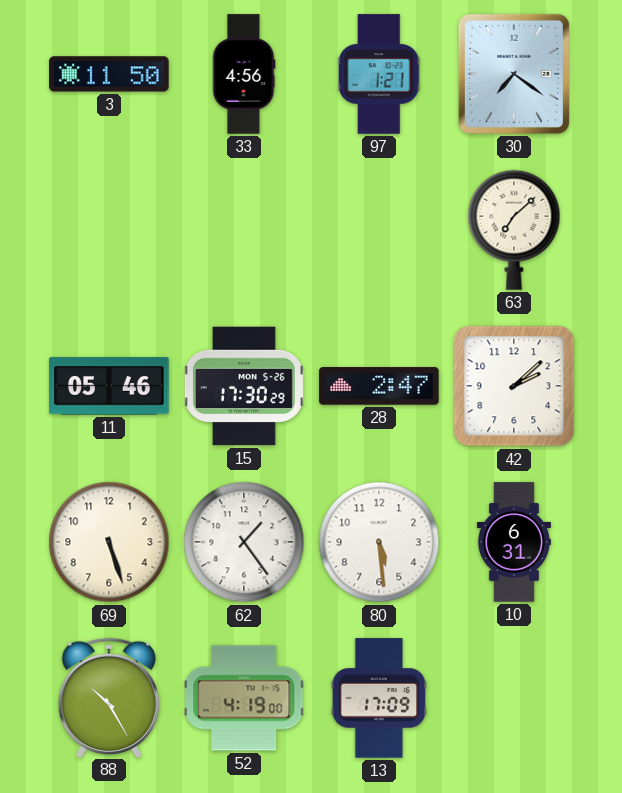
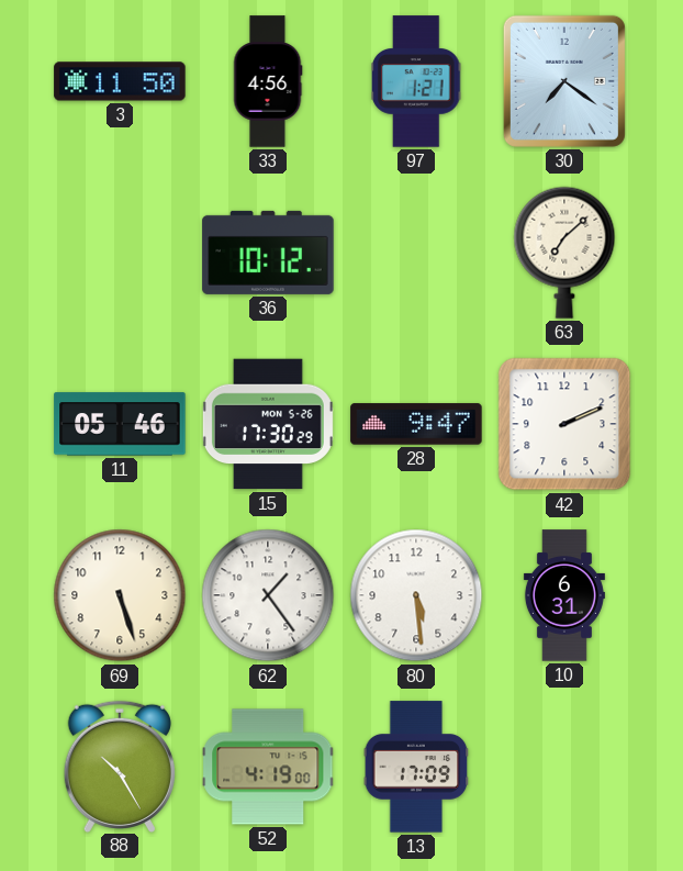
36: none -> 10:12 (268, 253)
28: 2:47 -> 9:47 (416, 424)
42: 2:08 -> 2:11 (564, 424)
